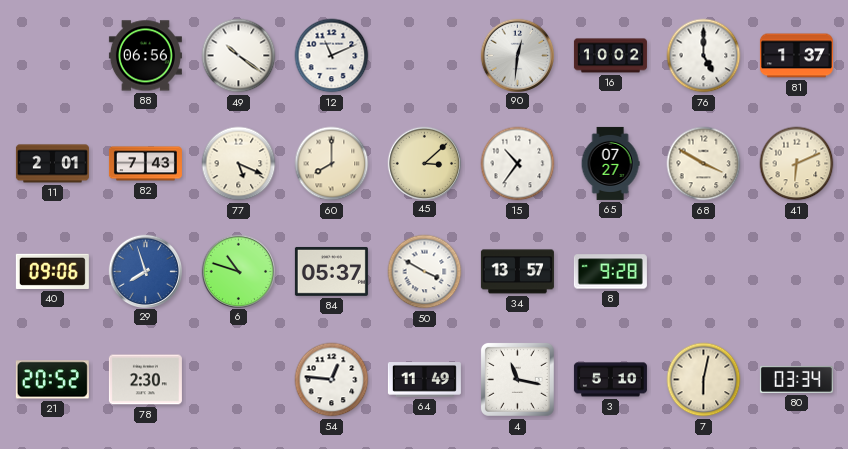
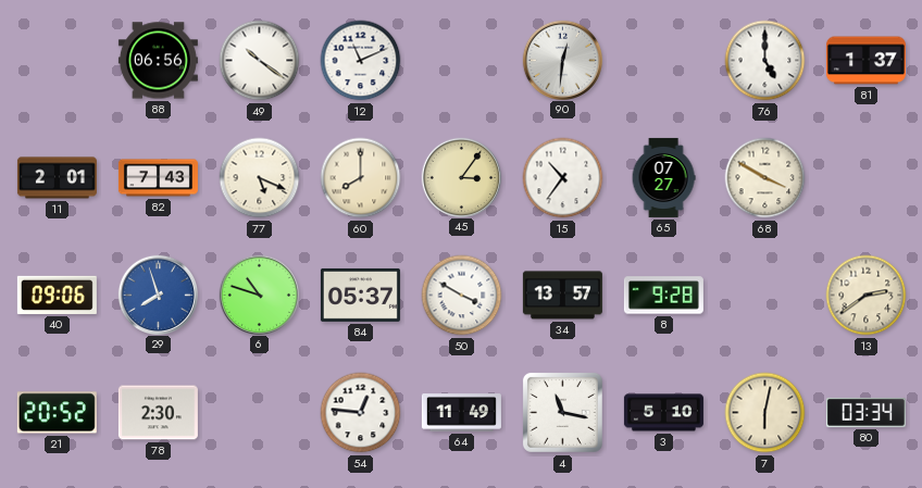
16: 10:02 -> none (610, 56)
45: 3:08 -> 3:06 (461, 177)
41: 6:11 -> none (797, 164)
13: none -> 2:39 (867, 296)
